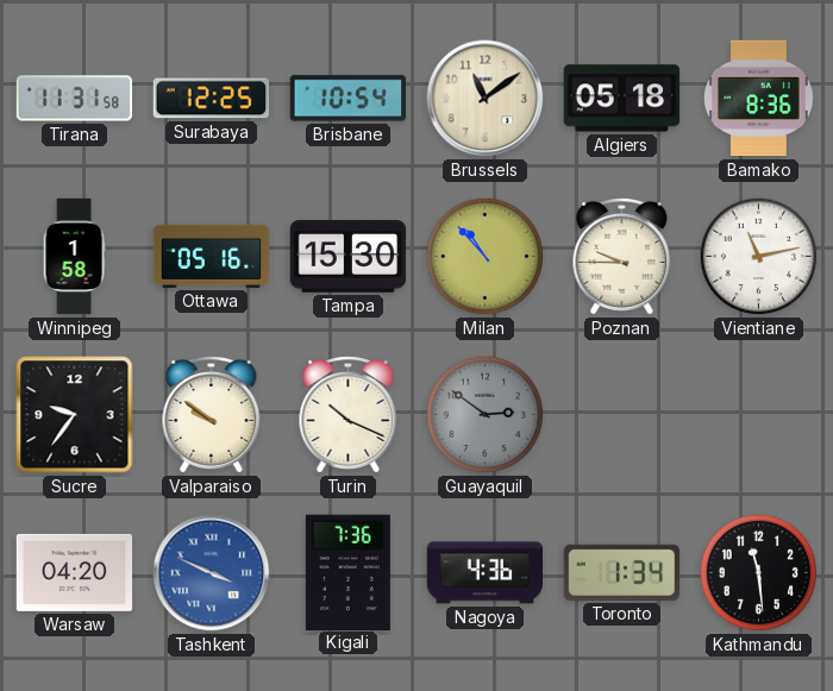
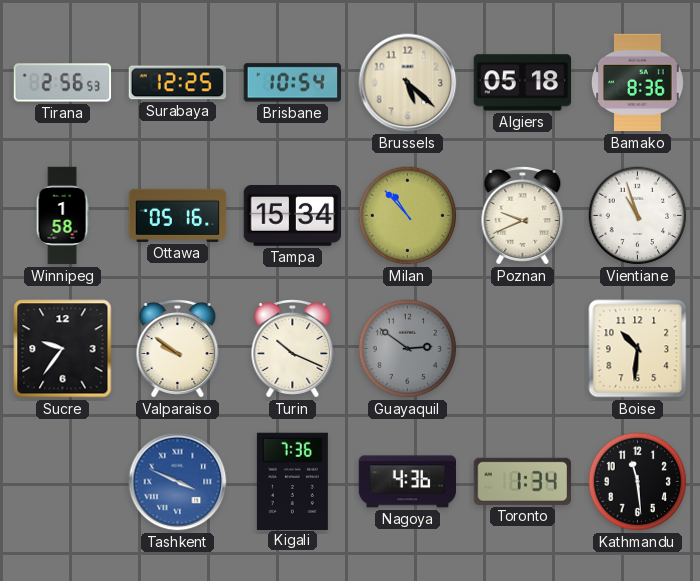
Tirana: 11:31 -> 2:56 (63, 83)
Brussels: 11:09 -> 5:22 (408, 83)
Tampa: 15:30 -> 15:34 (293, 216)
Poznan: 9:45 -> 9:41 (523, 216)
Vientiane: 11:13 -> 10:57 (638, 216)
Boise: none -> 10:31 (638, 349)
Warsaw: 04:20 -> none (75, 572)
